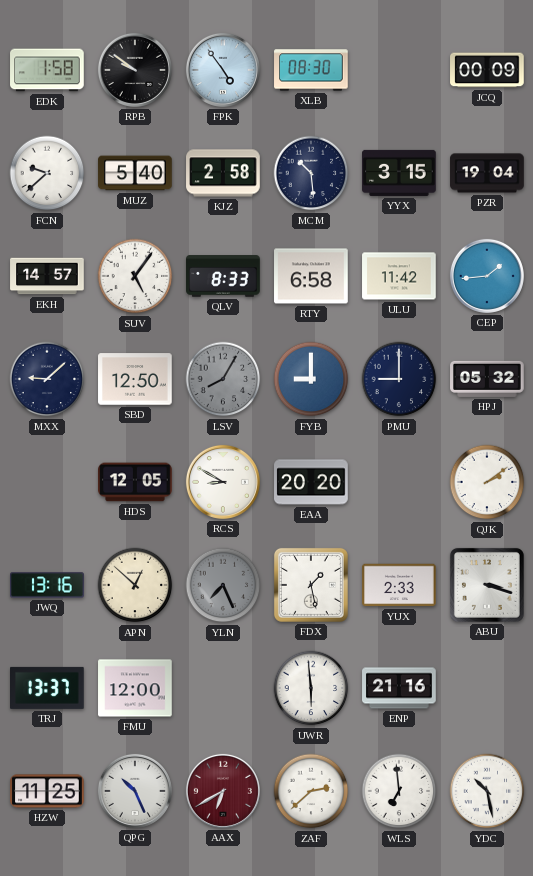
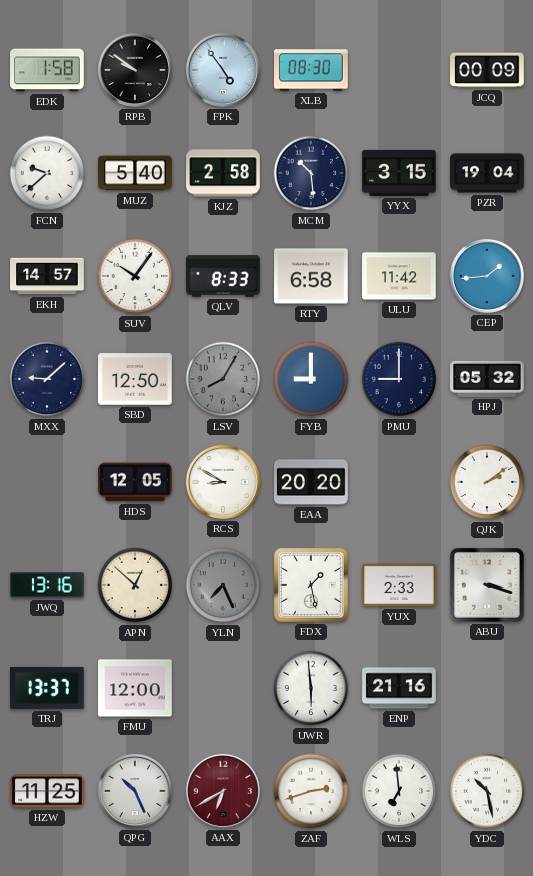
SUV: 5:06 -> 10:06 (135, 276)
ZAF: 2:38 -> 2:42 (311, 791)
